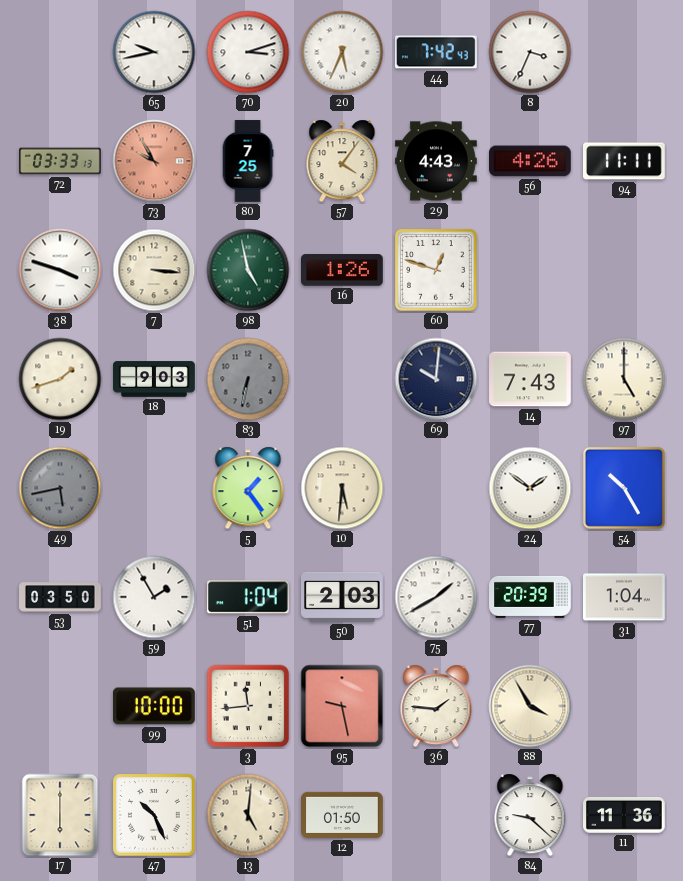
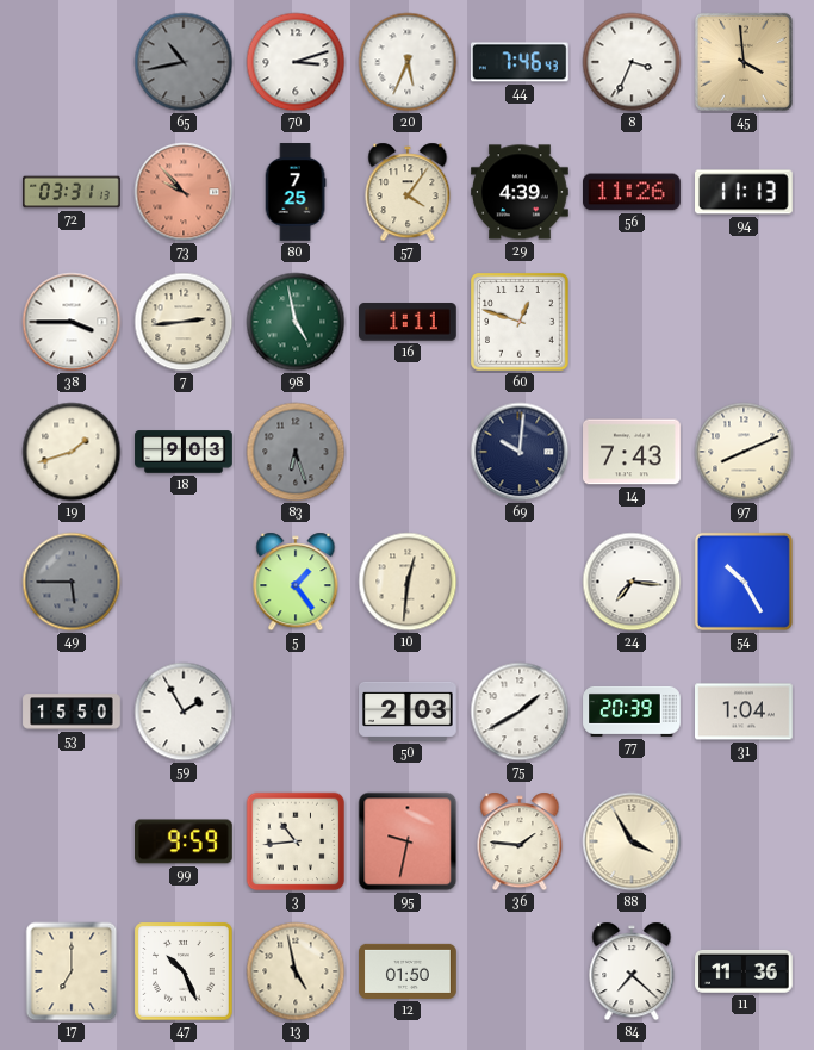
65: 9:43 -> 10:43 (184, 62)
65 dial: white -> grey (184, 62)
44: 7:42 -> 7:46 (520, 62)
45: none -> 3:59 (744, 62)
72: 03:33 -> 03:31 (72, 192)
73: 9:55 -> 9:53 (184, 192)
29: 4:43 -> 4:39 (520, 192)
56: 4:26 -> 11:26 (633, 192)
94: 11:11 -> 11:13 (745, 192)
38: 3:48 -> 3:45 (72, 322)
7: 3:16 -> 2:44 (184, 322)
16: 1:26 -> 1:11 (409, 322)
83: 6:32 -> 6:27 (296, 452)
97: 5:00 -> 8:11 (744, 452)
49: 5:43 -> 5:45 (72, 582)
10: 5:31 -> 12:31 (408, 582)
24: 1:51 -> 7:16 (632, 582)
53: 03:50 -> 15:50 (72, 712)
51: 1:04 -> none (248, 597)
99: 10:00 -> 9:59 (185, 841)
3: 11:44 -> 10:44 (296, 841)
95: 9:28 -> 9:32 (408, 841)
17: 6:00 -> 7:00 (72, 971)
13: 5:01 -> 4:58 (296, 971)
84: 9:22 -> 7:22 (632, 971)
